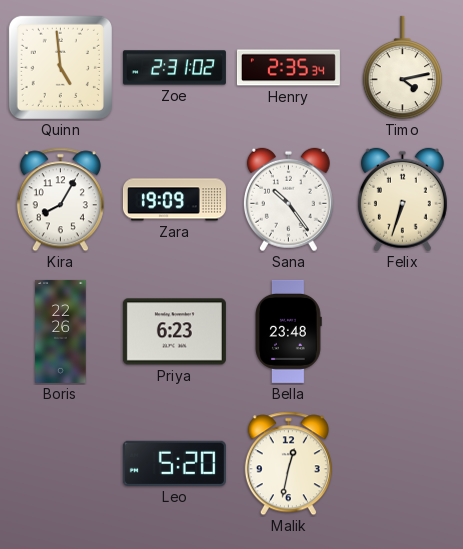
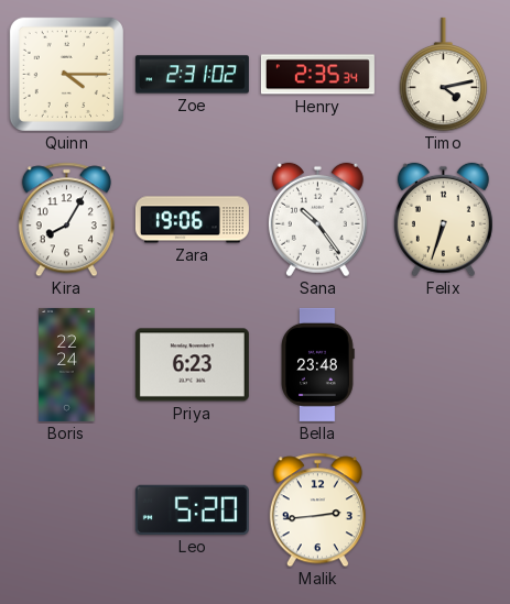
Quinn: 4:59 -> 4:15 (66, 74)
Zara: 19:09 -> 19:06 (192, 220)
Boris: 22:26 -> 22:24 (67, 364)
Malik: 12:32 -> 2:44 (317, 510)
